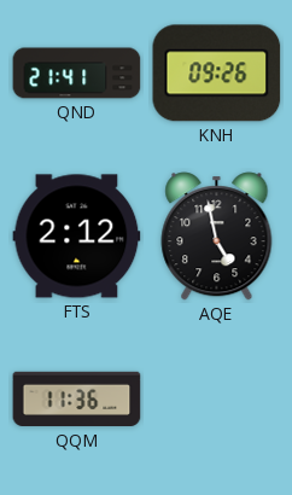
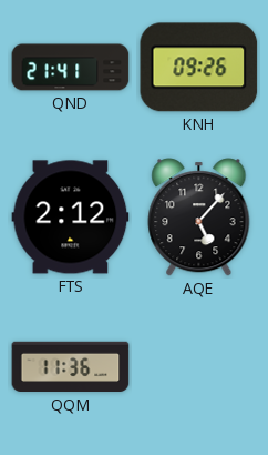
AQE: 4:58 -> 5:07 (199, 218)
